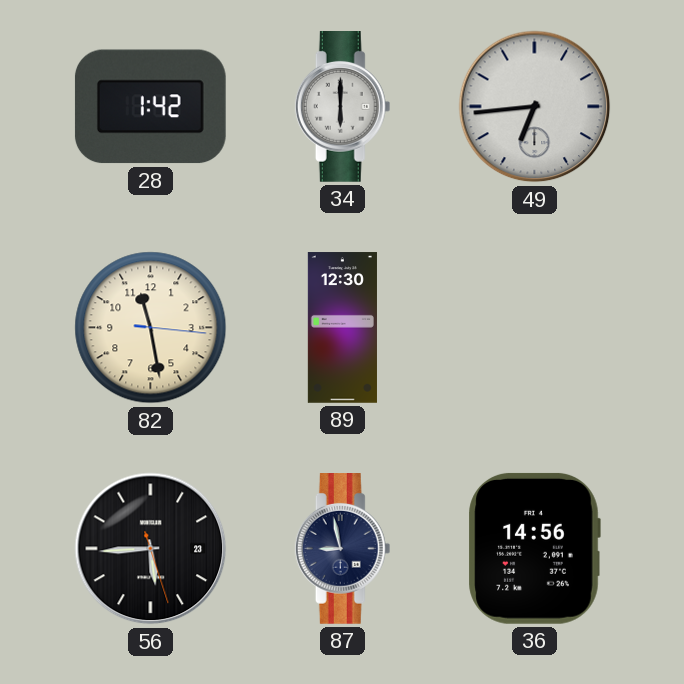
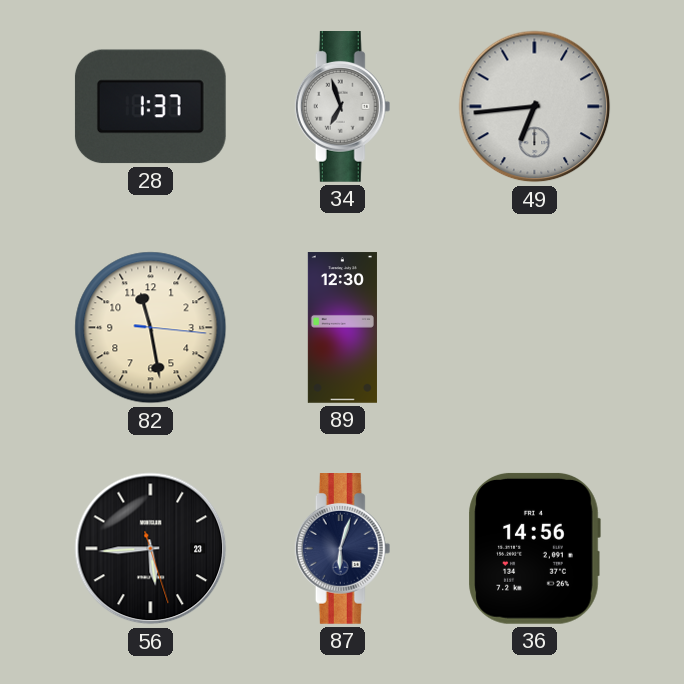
28: 1:42 -> 1:37 (150, 107)
34: 6:00 -> 6:57 (343, 107)
87: 8:58 -> 6:03 (343, 549)
